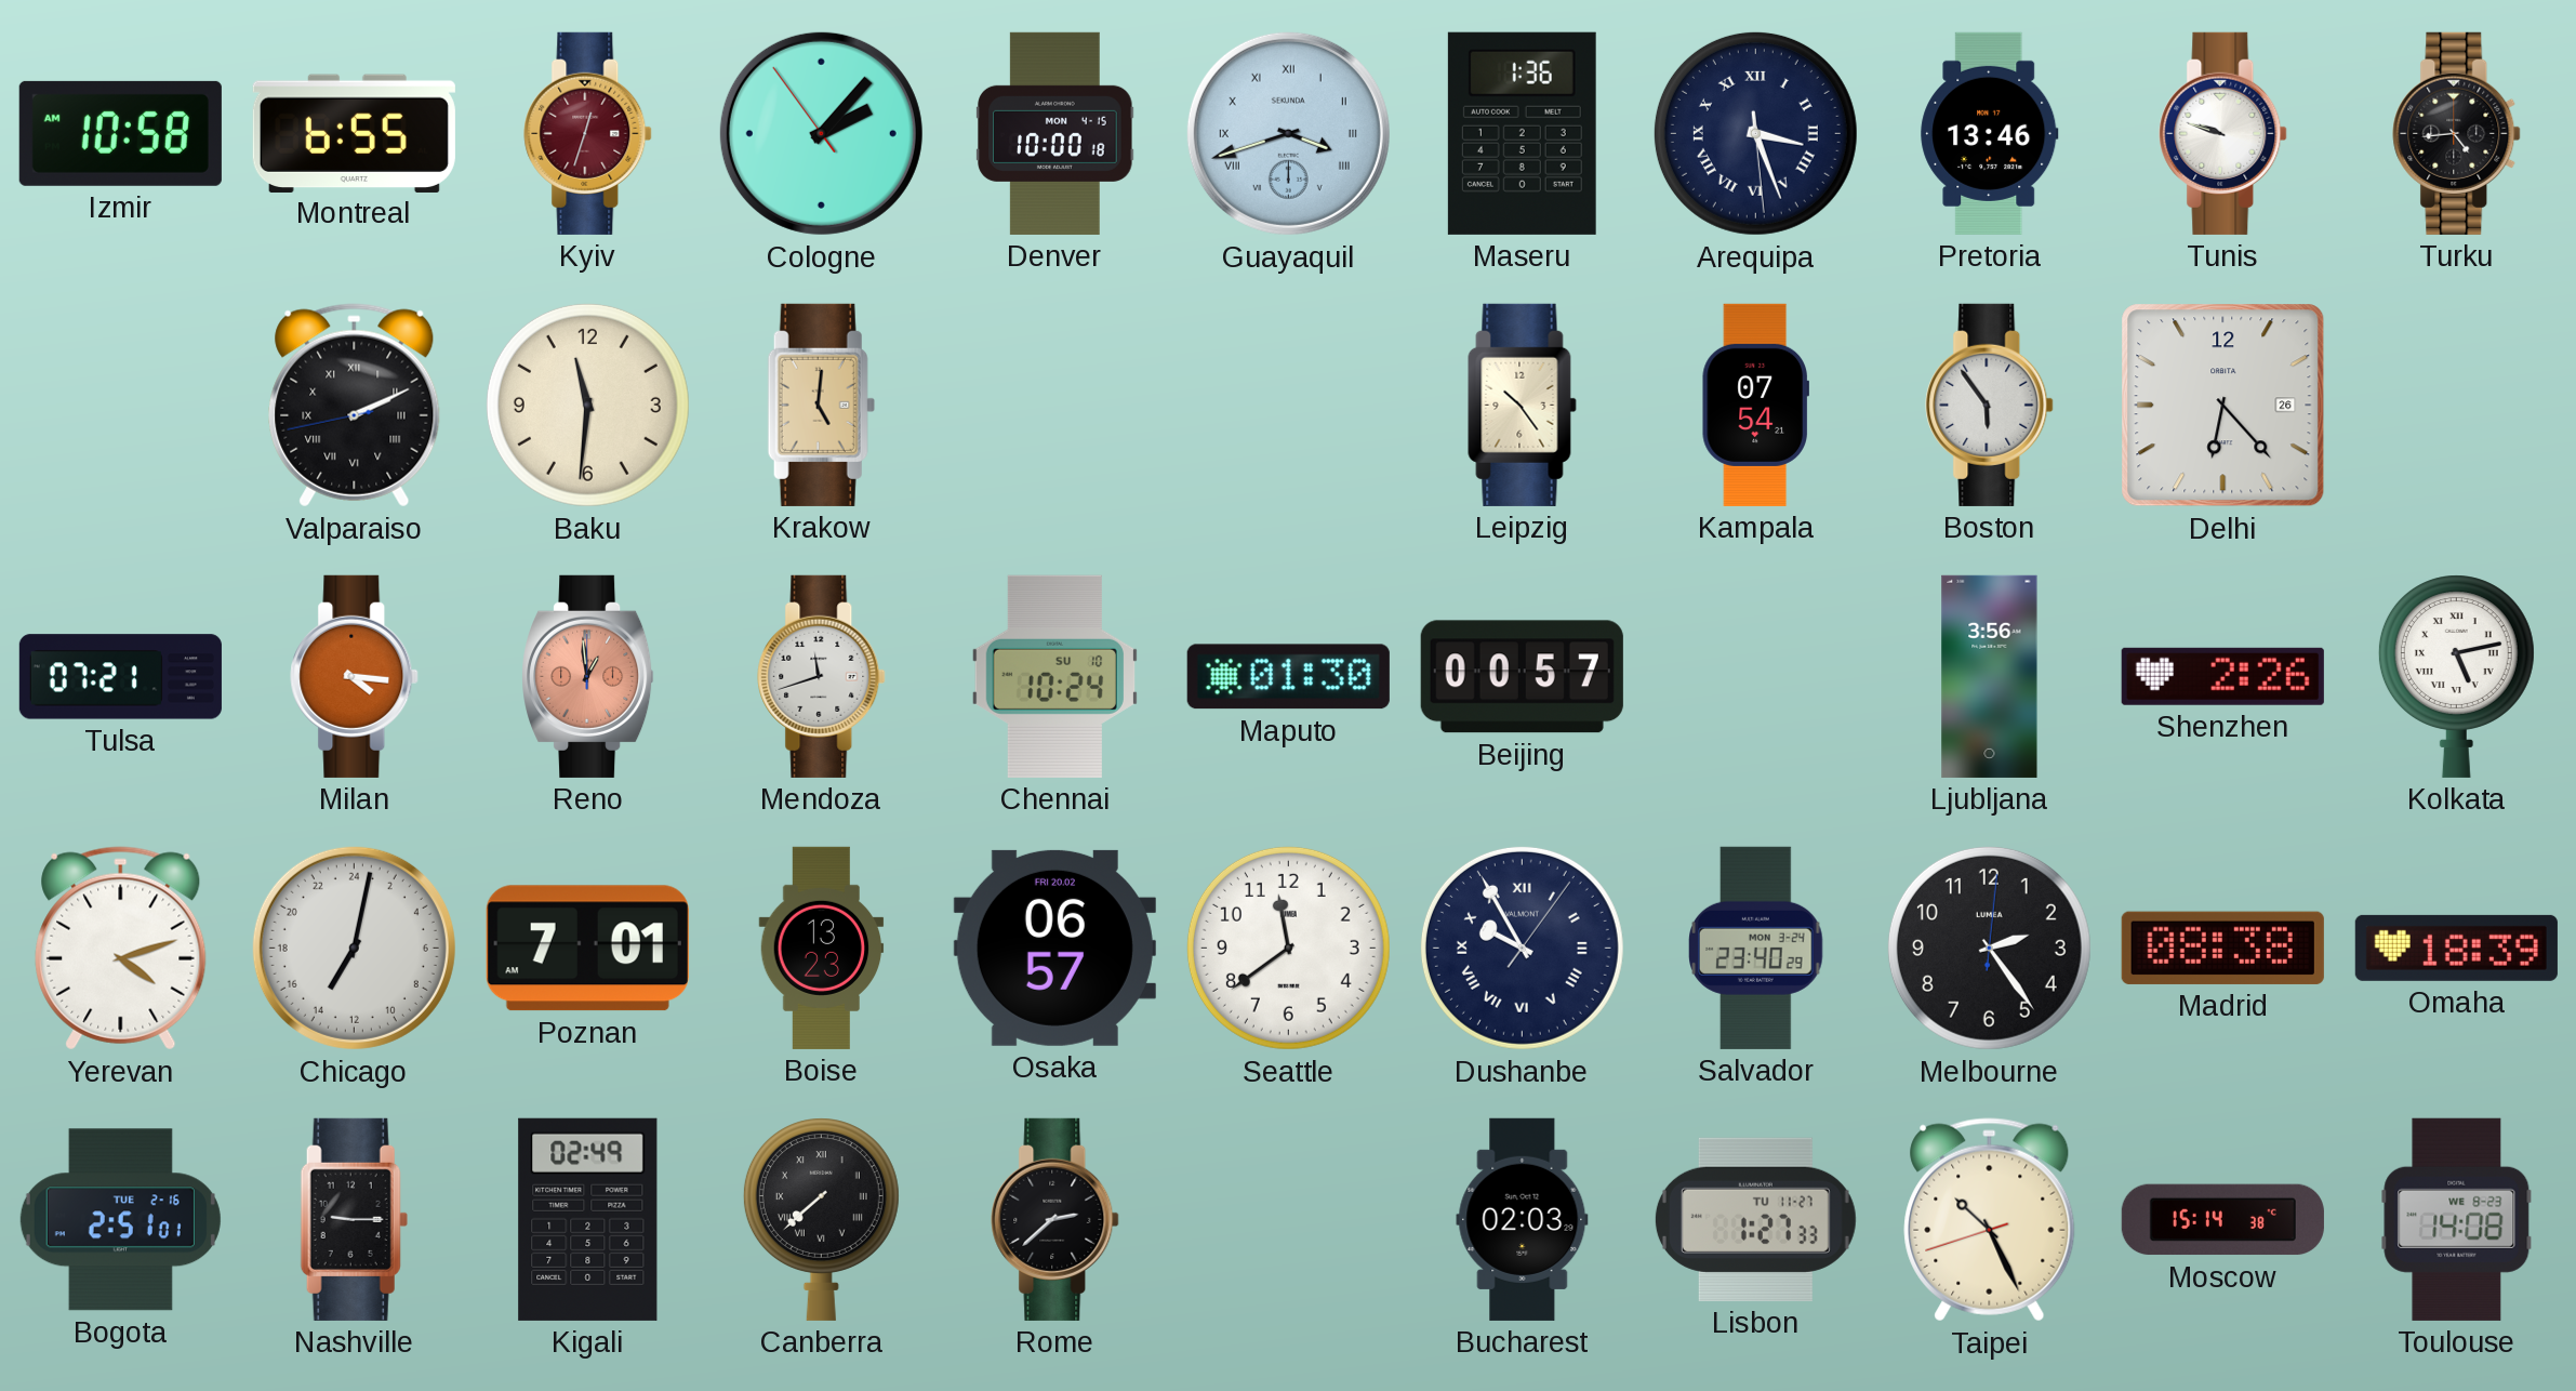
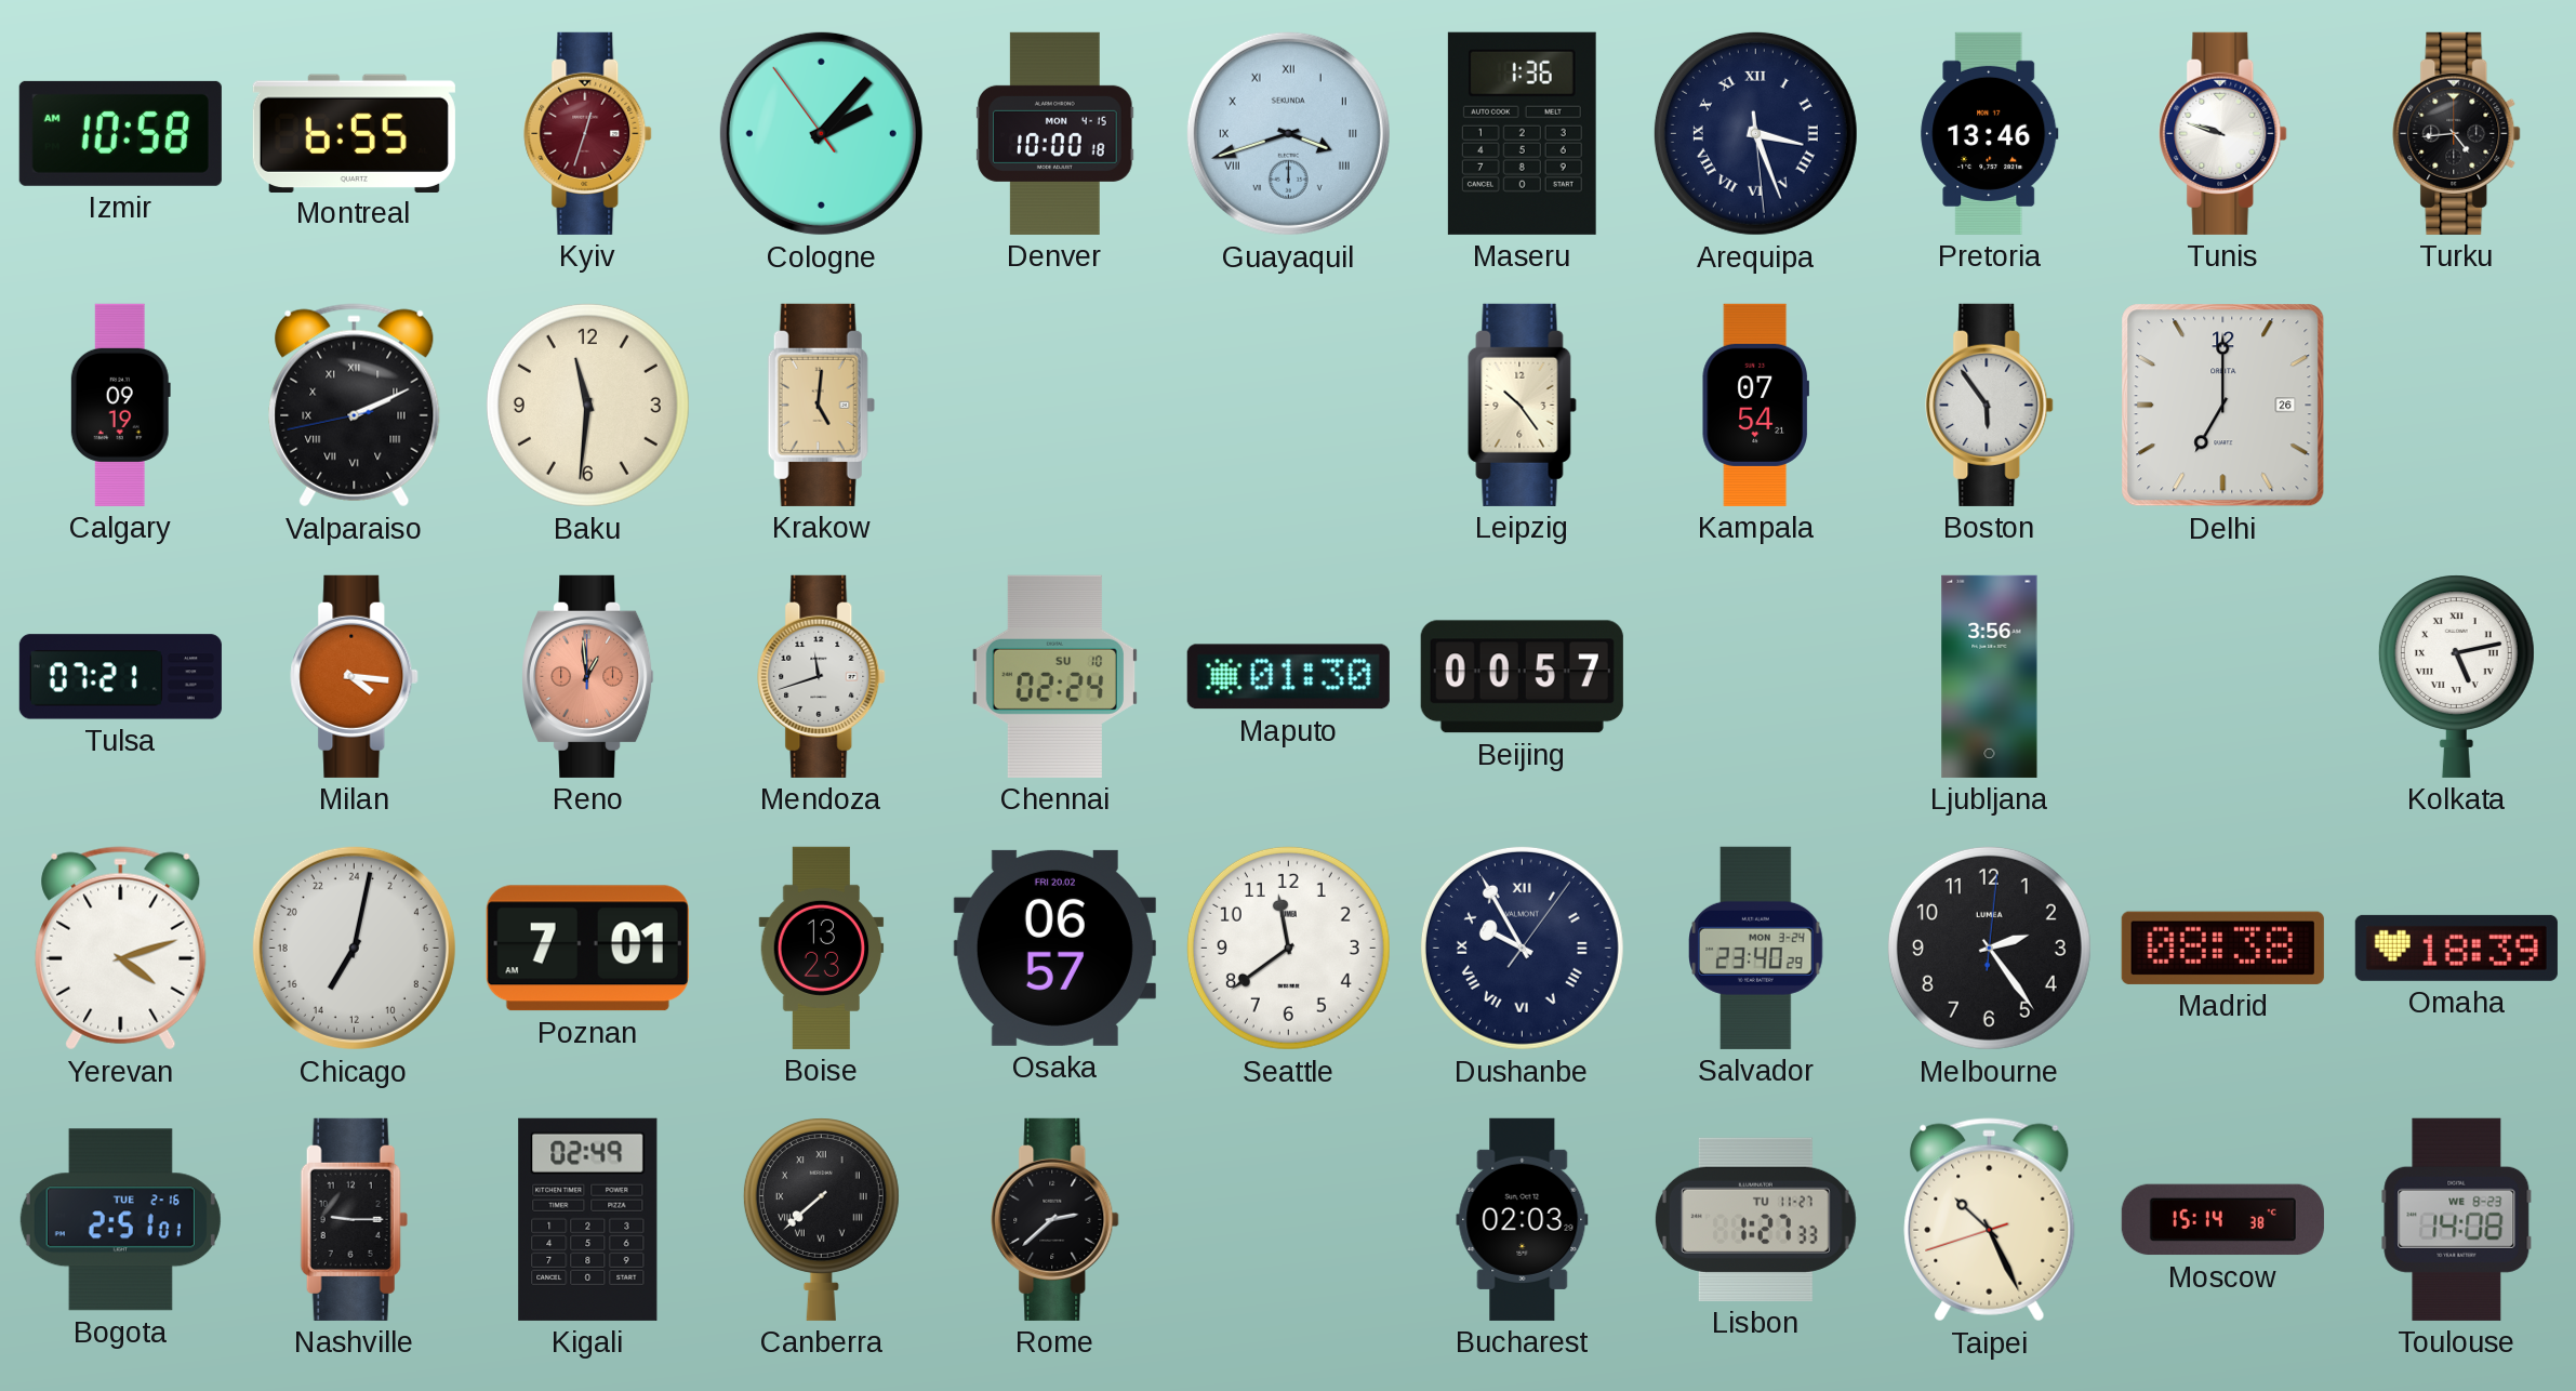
Calgary: none -> 09:19 (120, 405)
Delhi: 6:23 -> 7:00 (2223, 406)
Chennai: 10:24 -> 02:24 (1054, 676)
Shenzhen: 2:26 -> none (2222, 676)
